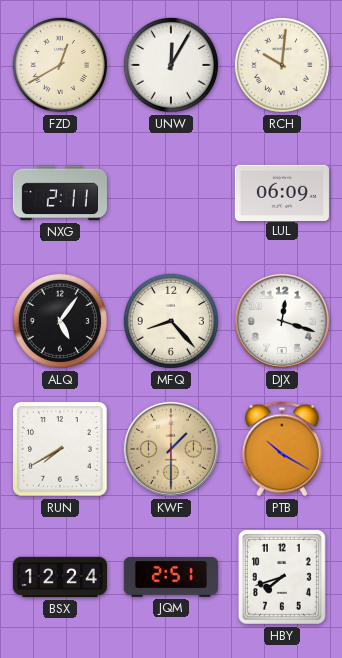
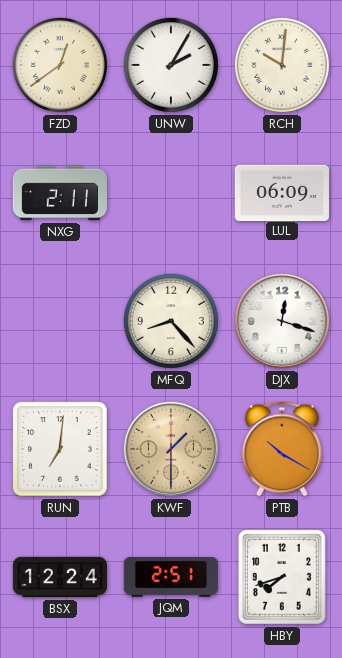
FZD: 12:40 -> 12:39 (60, 65)
UNW: 12:05 -> 2:05 (171, 65)
ALQ: 5:06 -> none (60, 321)
RUN: 7:40 -> 7:01 (60, 449)
